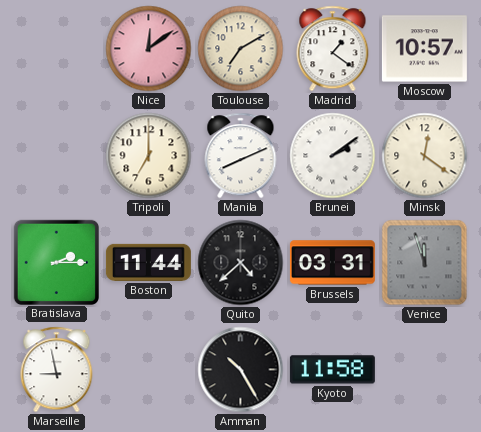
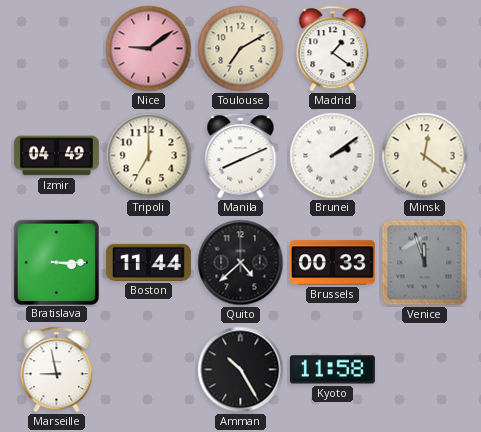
Nice: 12:09 -> 9:09 (149, 49)
Moscow: 10:57 -> none (424, 49)
Izmir: none -> 04:49 (56, 156)
Bratislava: 2:15 -> 3:15 (56, 262)
Brussels: 03:31 -> 00:33 (332, 263)
